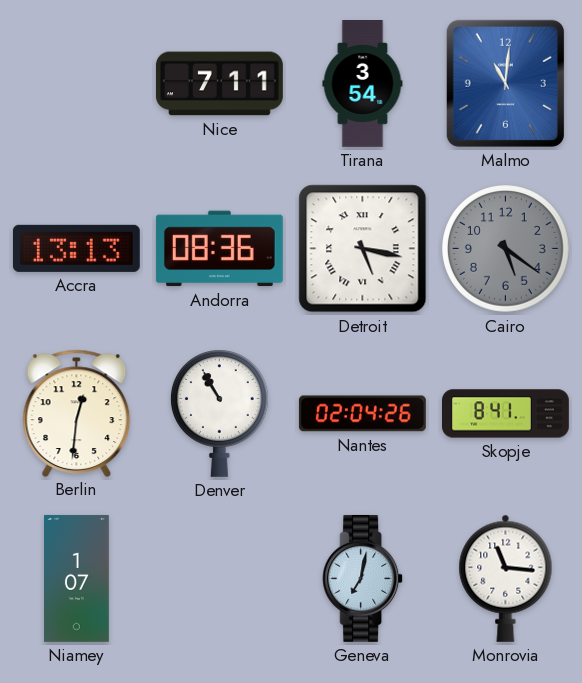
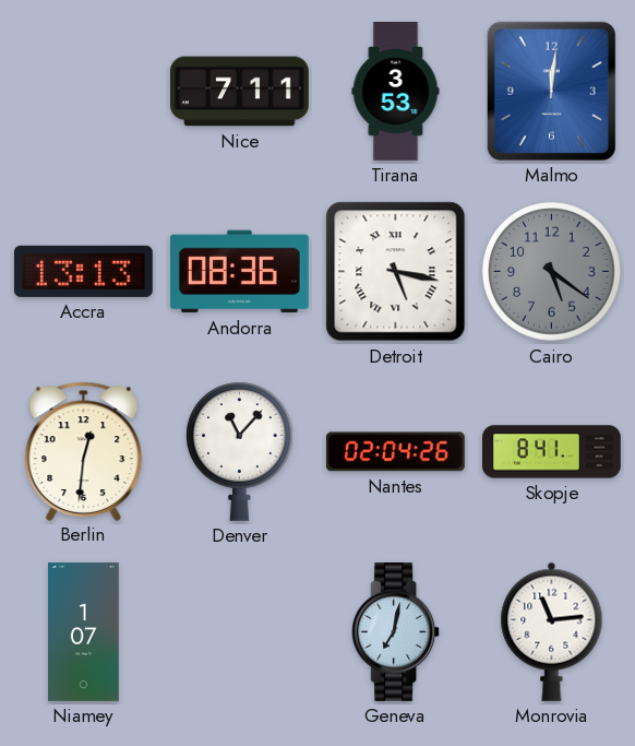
Tirana: 3:54 -> 3:53 (396, 92)
Malmo: 11:01 -> 12:01 (551, 91)
Denver: 10:55 -> 11:07 (239, 451)
Monrovia: 11:16 -> 11:14 (552, 631)
